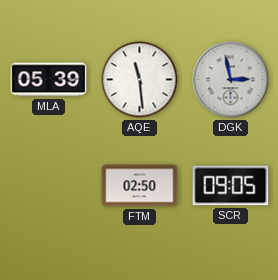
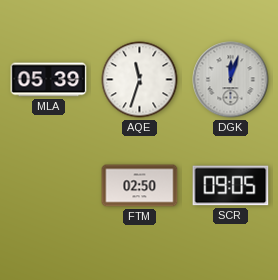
AQE: 11:29 -> 11:33 (140, 80)
DGK: 2:58 -> 12:03 (231, 80)
